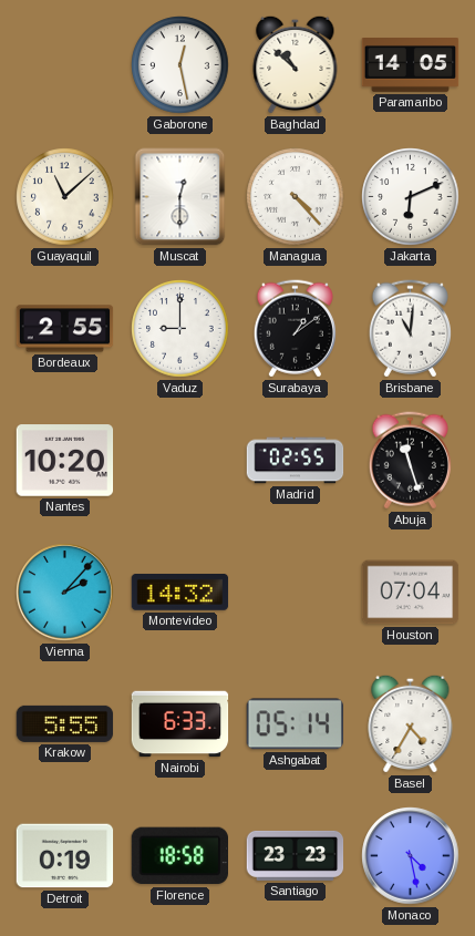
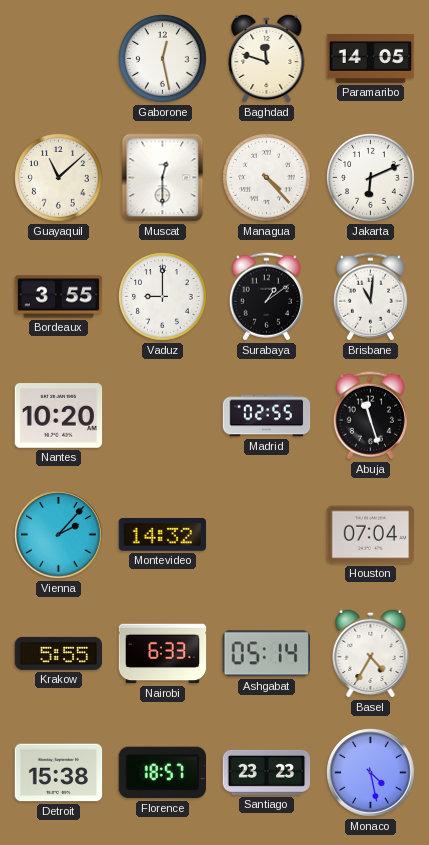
Baghdad: 10:52 -> 11:48 (267, 58)
Bordeaux: 2:55 -> 3:55 (59, 297)
Detroit: 0:19 -> 15:38 (59, 773)
Florence: 18:58 -> 18:57 (162, 773)
